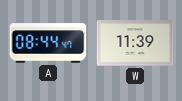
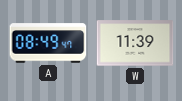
A: 08:44 -> 08:49 (48, 43)
